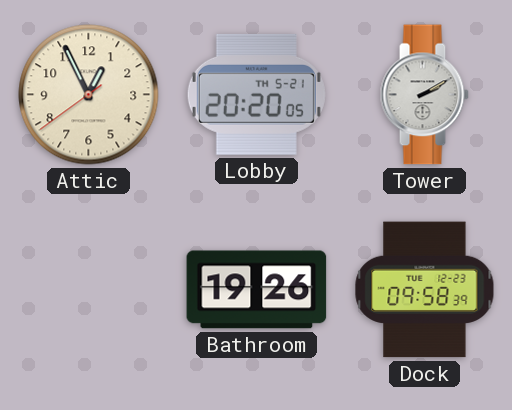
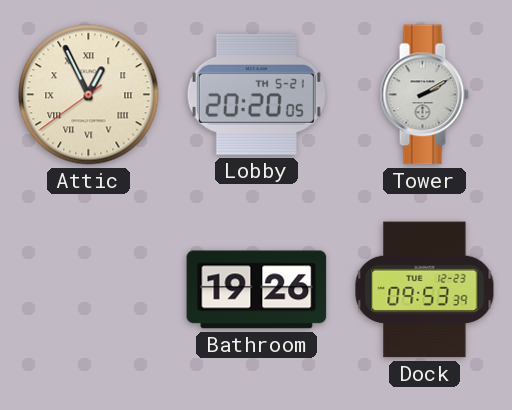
Attic numerals: Arabic -> Roman (89, 95)
Dock: 09:58 -> 09:53 (425, 290)
